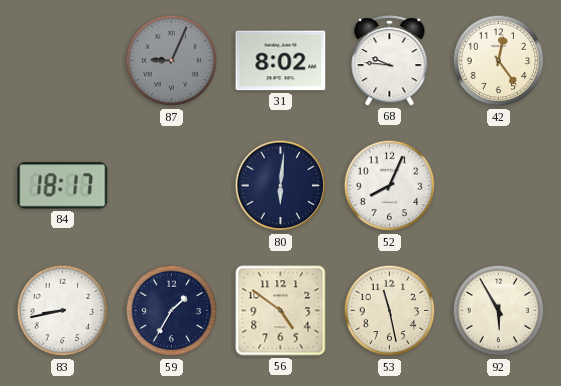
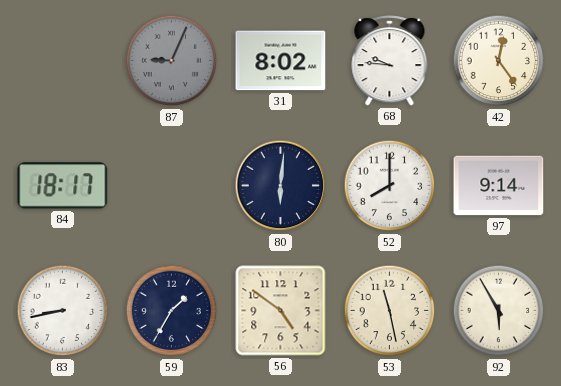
52: 8:04 -> 8:00 (390, 186)
97: none -> 9:14 (499, 186)
